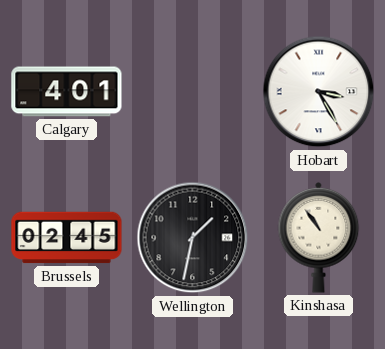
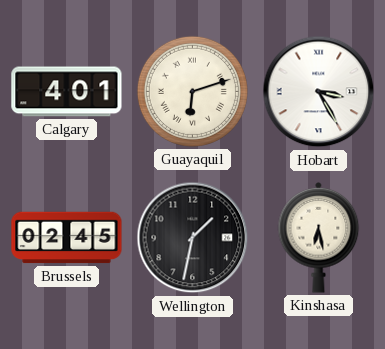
Guayaquil: none -> 6:12 (192, 91)
Kinshasa: 10:54 -> 6:28 (319, 237)
